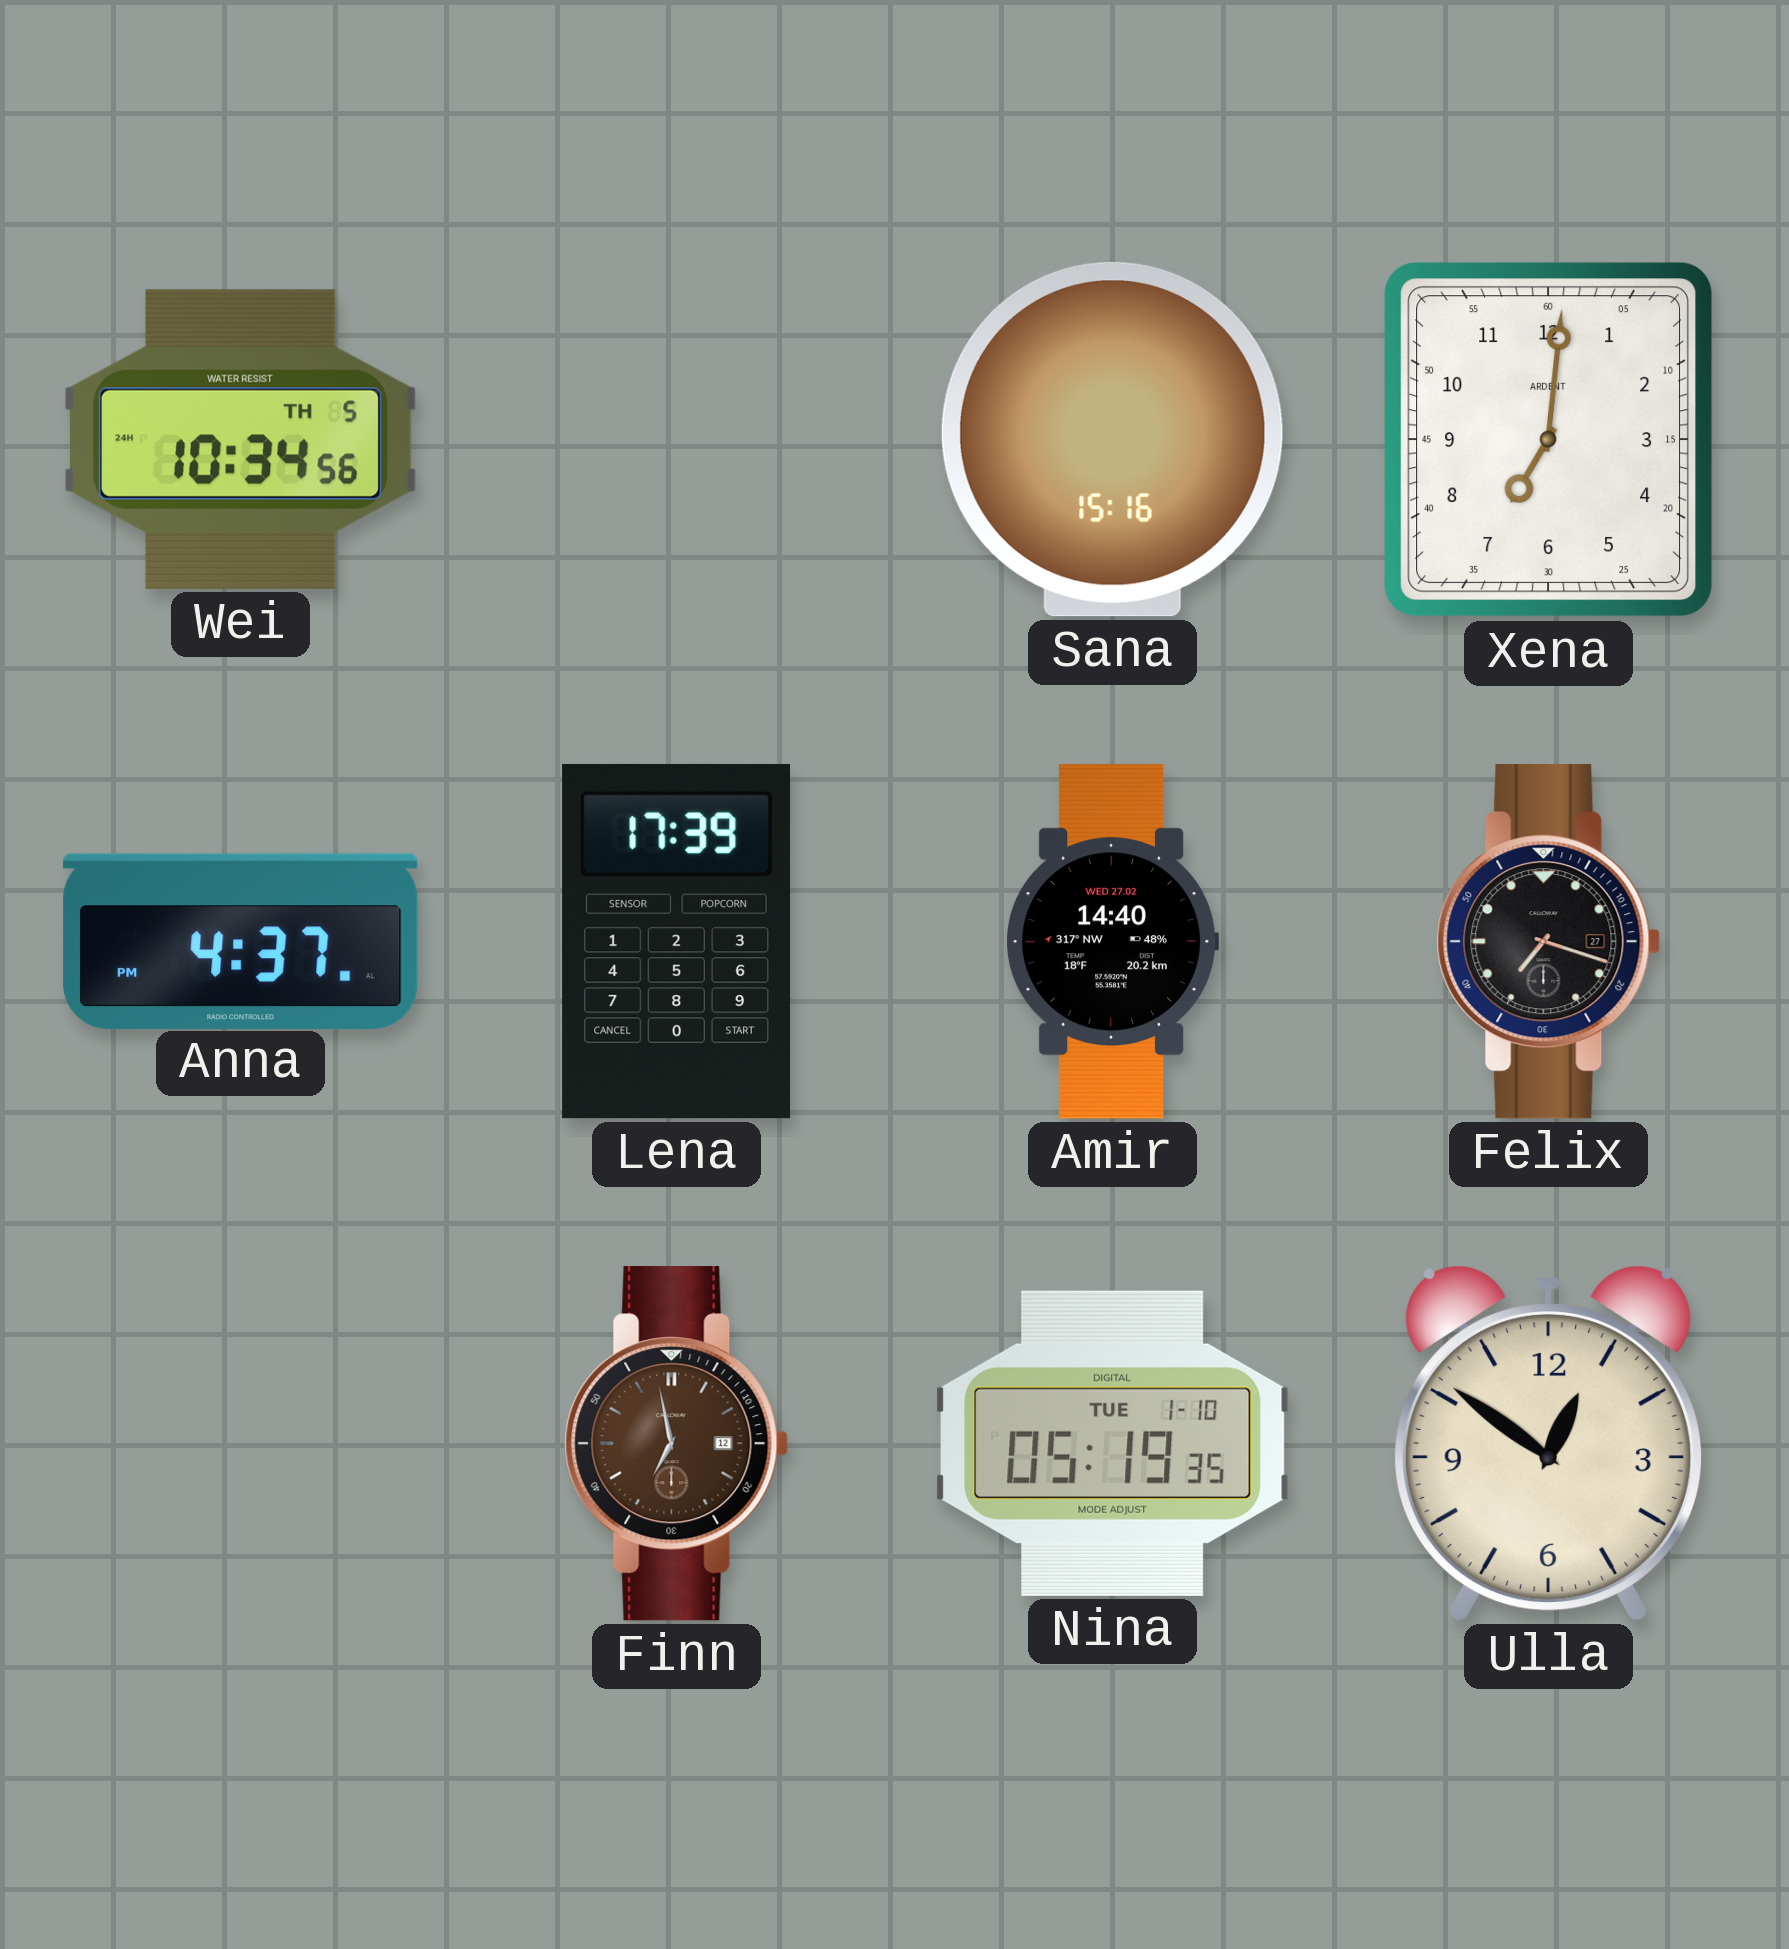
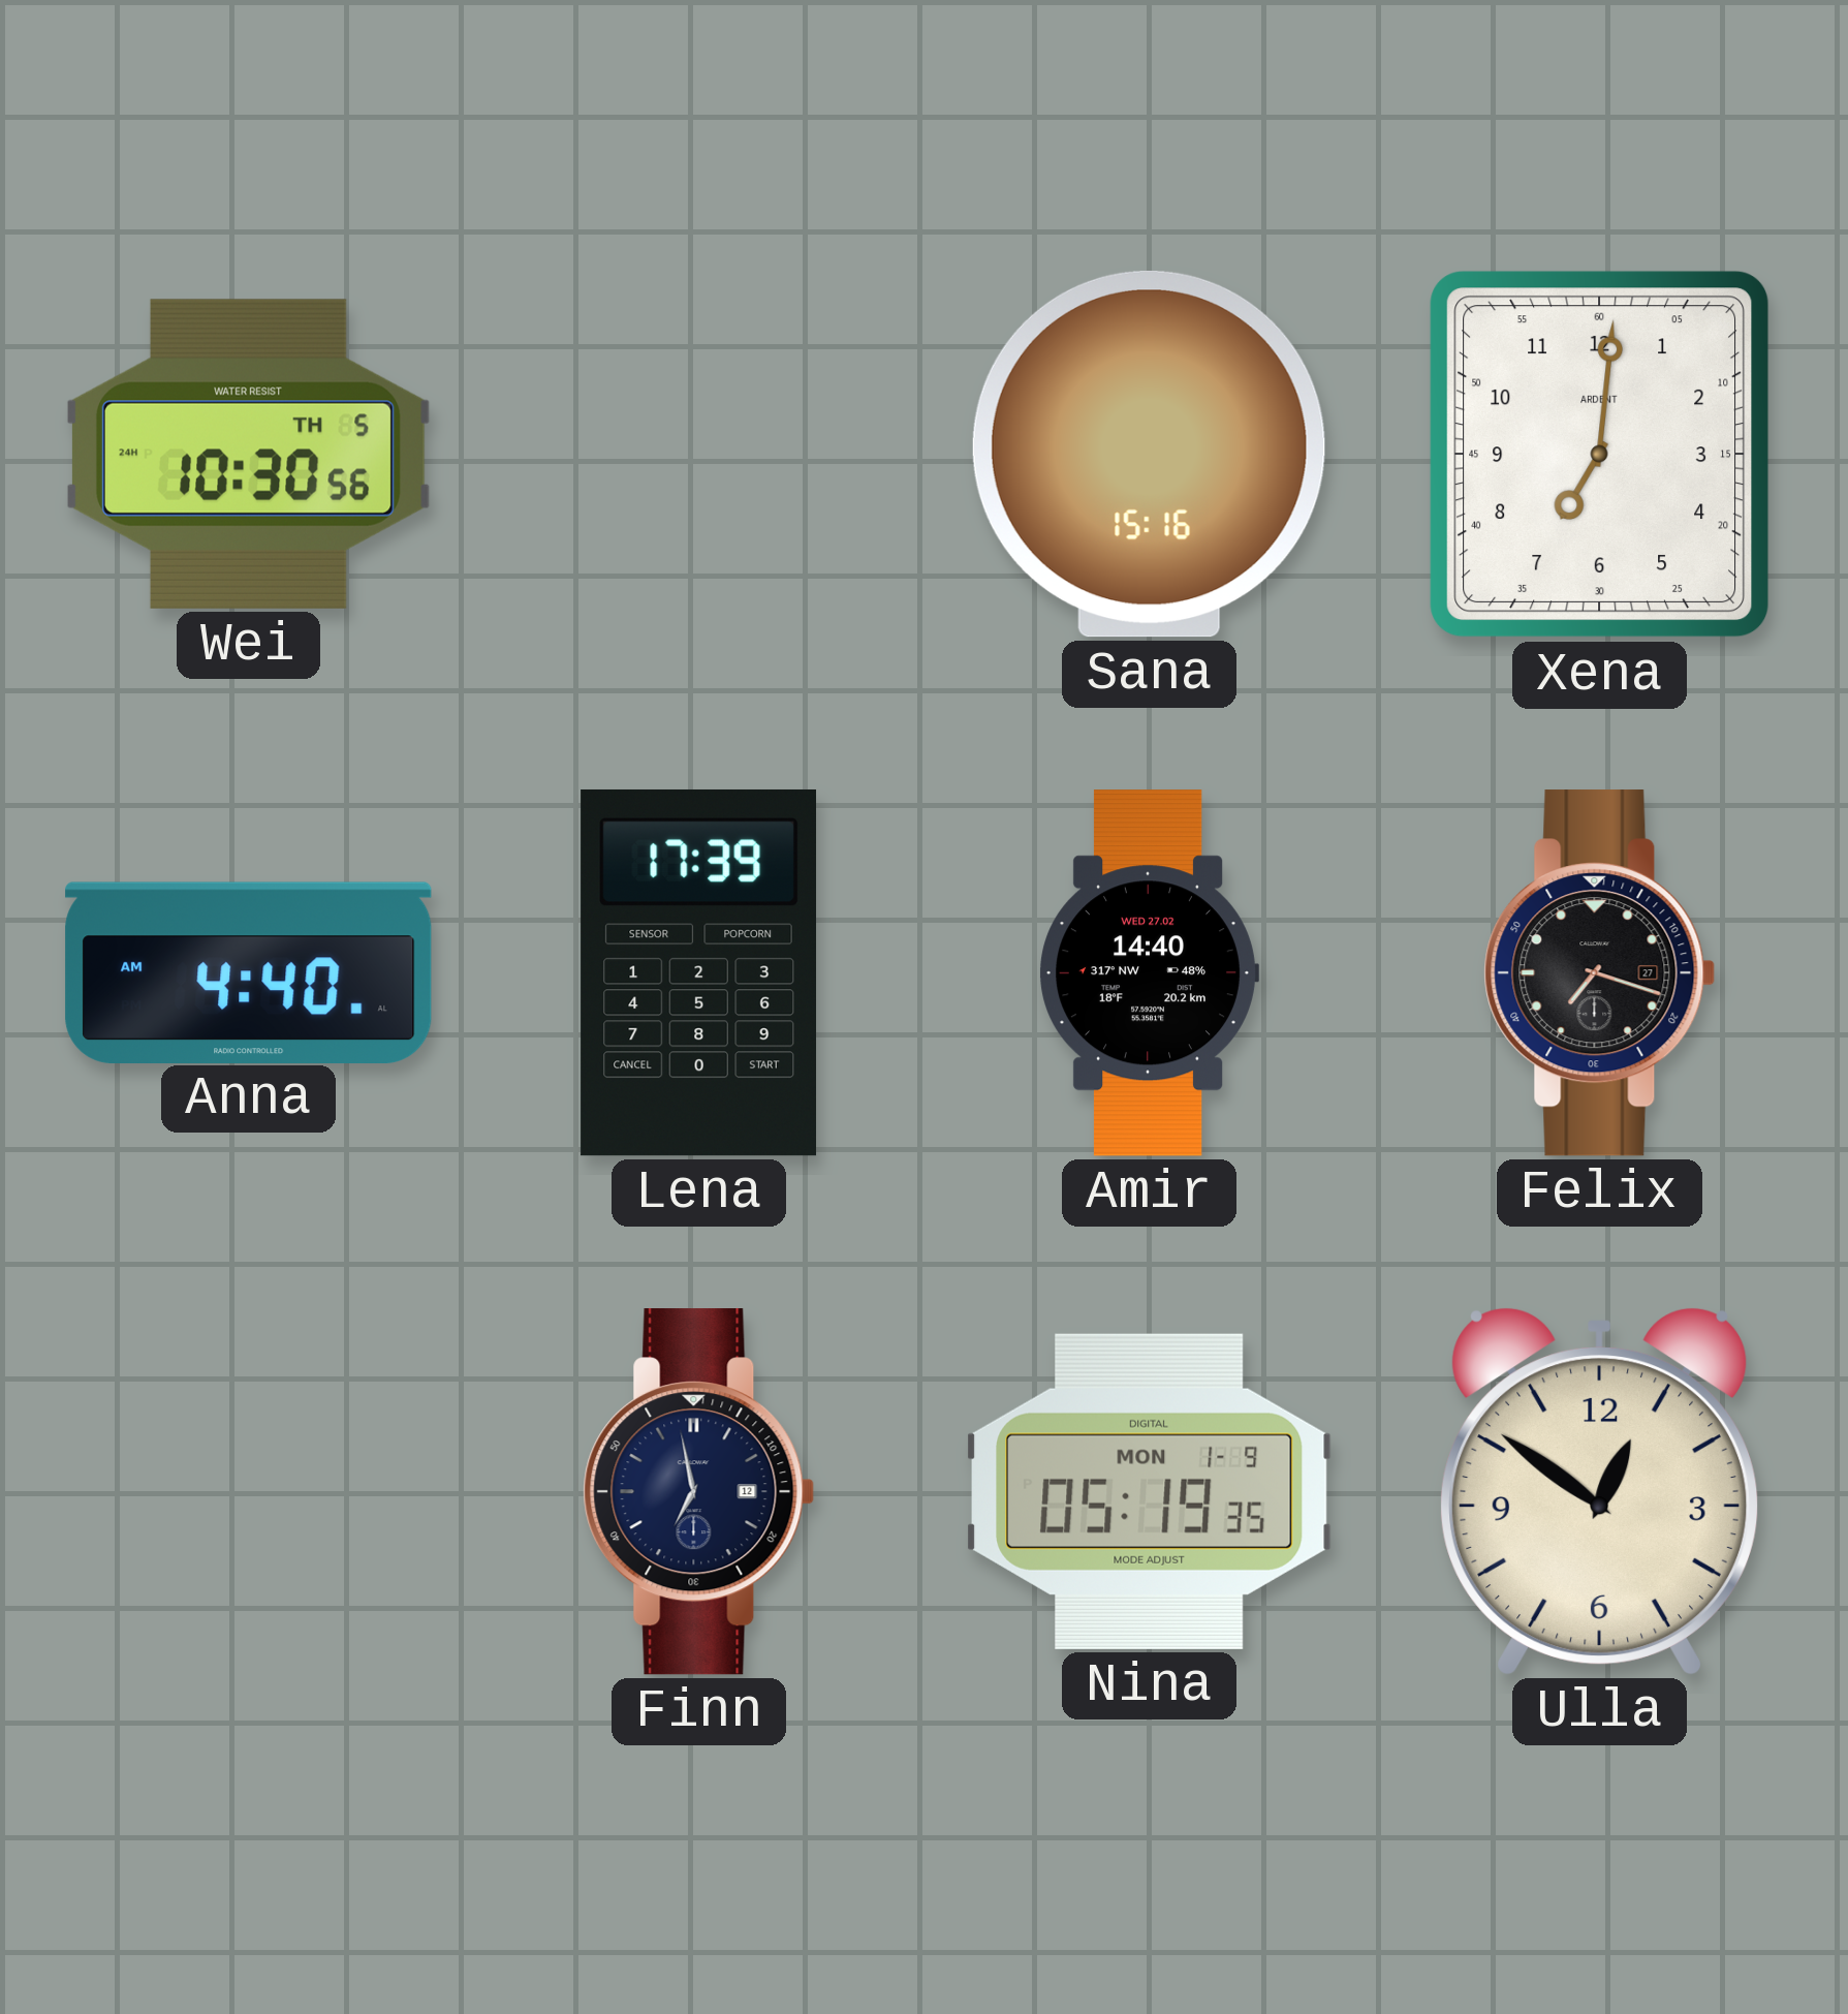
Wei: 10:34 -> 10:30 (248, 454)
Anna: 4:37 -> 4:40 (249, 972)
Finn dial: brown -> navy (699, 1492)
Nina date: TUE 1-10 -> MON 1-9 (1150, 1491)
